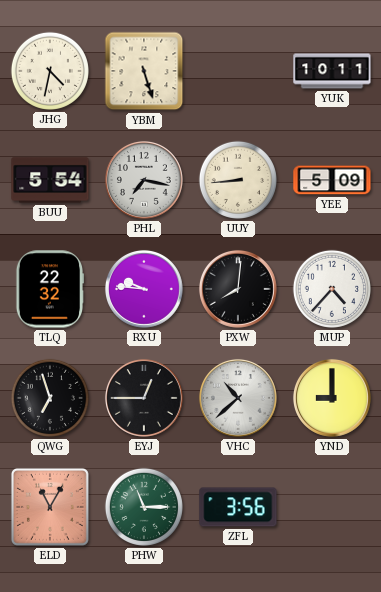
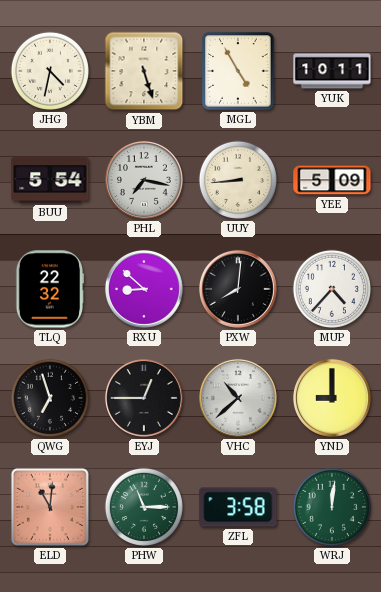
MGL: none -> 4:55 (238, 71)
RXU: 9:46 -> 8:52 (144, 289)
ELD: 11:05 -> 11:01 (50, 507)
ZFL: 3:56 -> 3:58 (238, 507)
WRJ: none -> 12:01 (332, 507)
